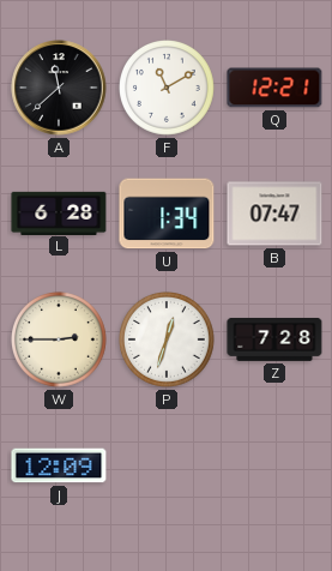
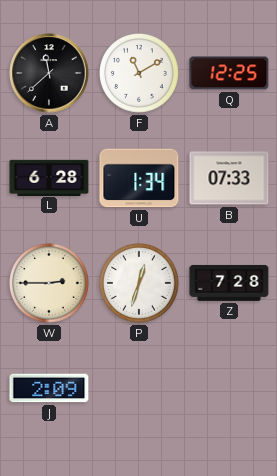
Q: 12:21 -> 12:25 (229, 73)
B: 07:47 -> 07:33 (229, 178)
J: 12:09 -> 2:09 (49, 388)
